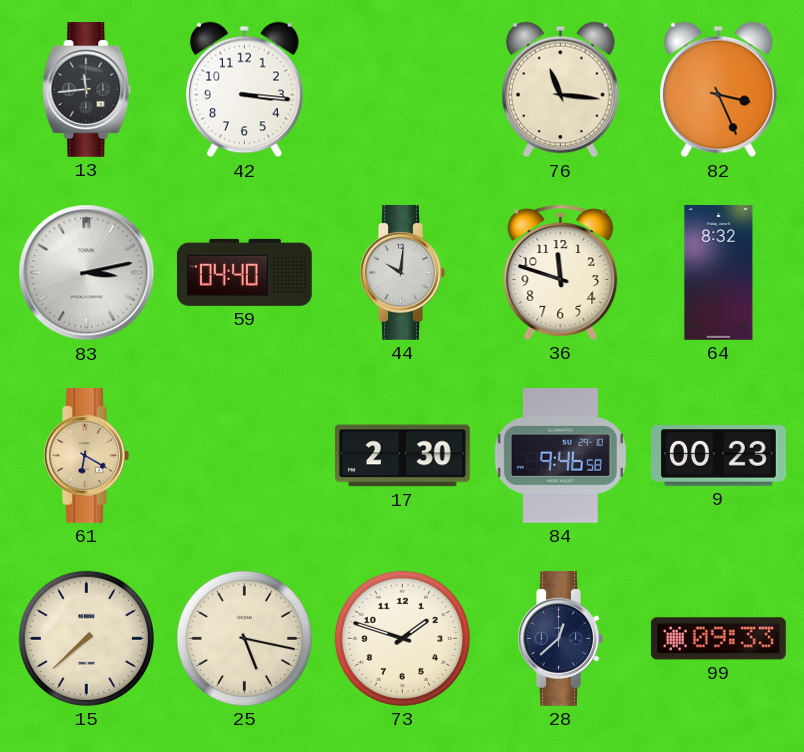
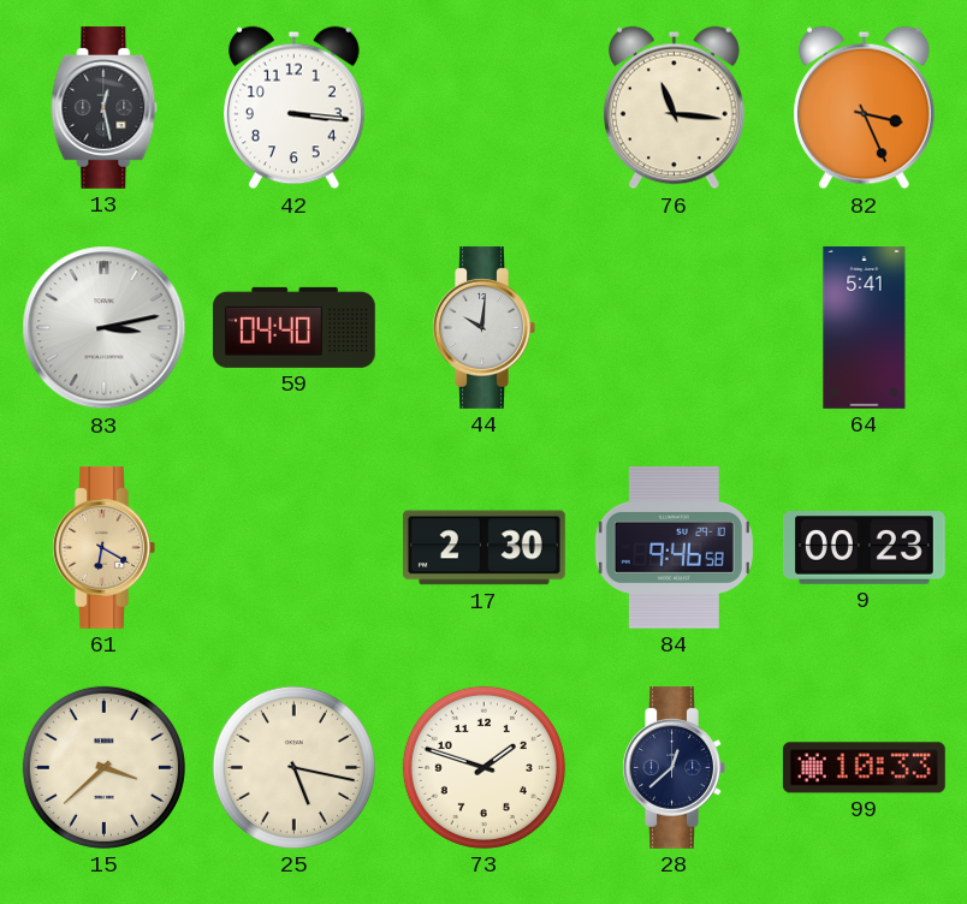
13: 11:44 -> 12:28 (105, 107)
36: 11:48 -> none (561, 272)
64: 8:32 -> 5:41 (865, 328)
15: 7:38 -> 3:38 (103, 767)
99: 09:33 -> 10:33 (864, 768)
